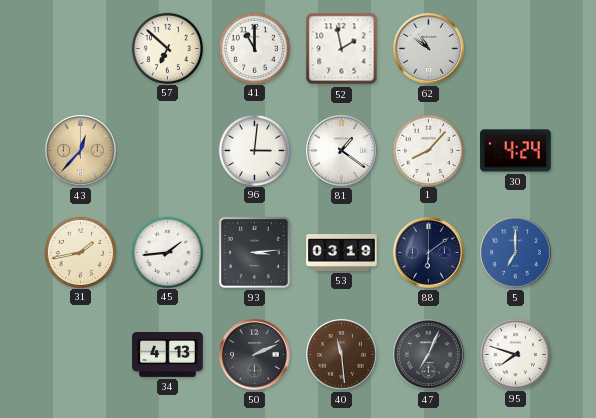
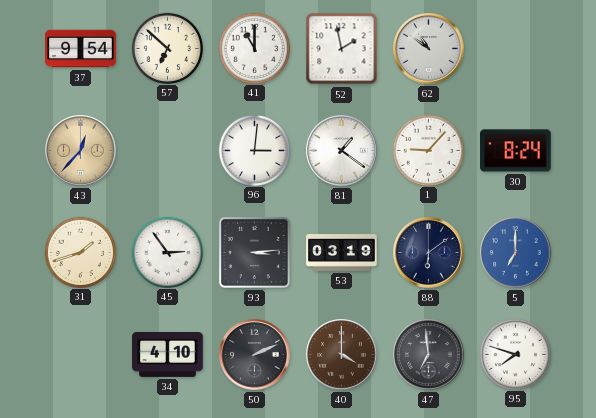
37: none -> 9:54 (81, 49)
1: 8:07 -> 9:07 (428, 150)
30: 4:24 -> 8:24 (516, 151)
31: 1:43 -> 1:42 (80, 252)
45: 1:44 -> 2:54 (167, 252)
34: 4:13 -> 4:10 (168, 355)
40: 11:29 -> 4:00 (342, 355)
47: 7:04 -> 6:59 (429, 355)
